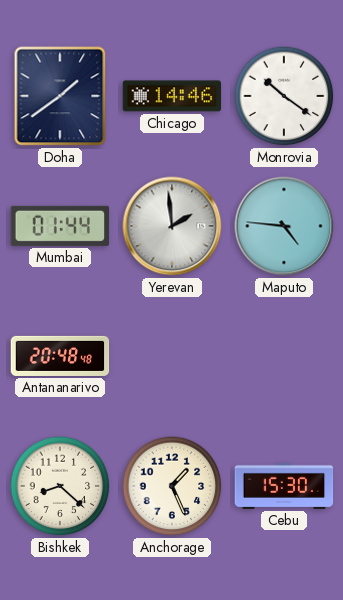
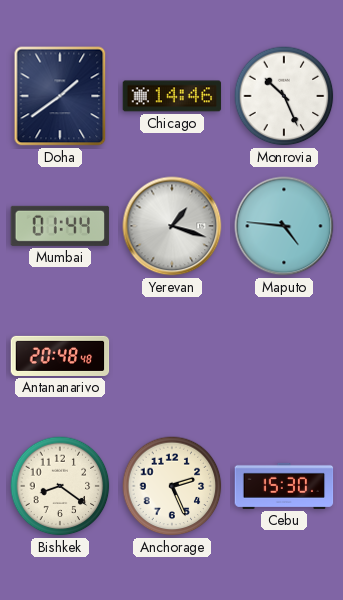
Monrovia: 10:21 -> 10:26 (284, 96)
Yerevan: 1:59 -> 1:18 (172, 226)
Bishkek: 8:22 -> 8:21 (60, 486)
Anchorage: 1:26 -> 2:26 (172, 486)
